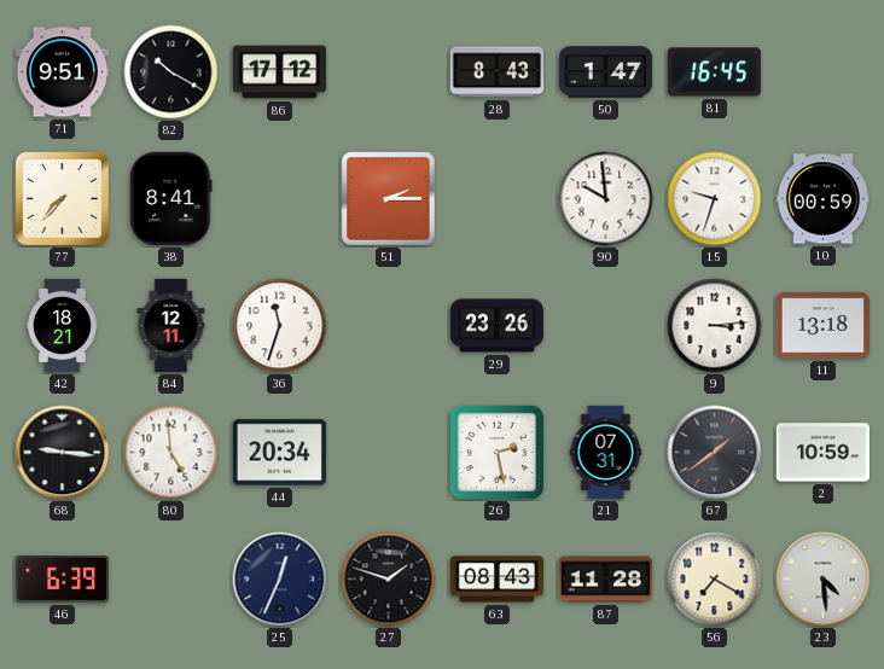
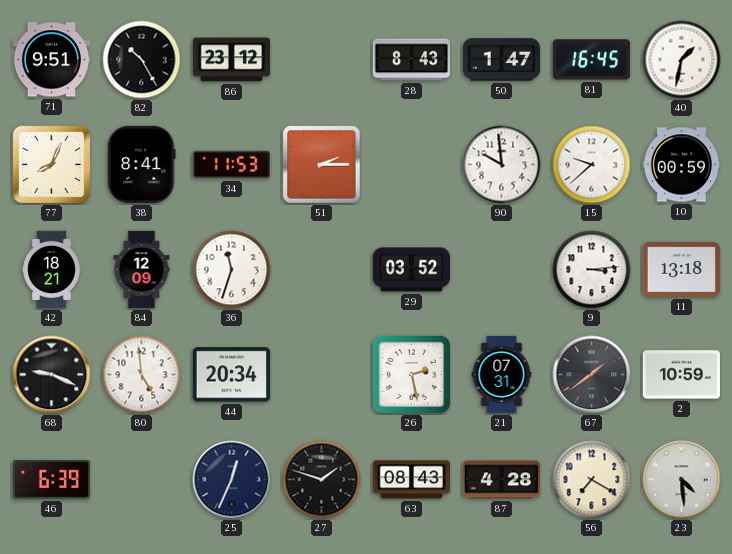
82: 10:20 -> 10:25 (142, 60)
86: 17:12 -> 23:12 (232, 60)
40: none -> 1:32 (682, 60)
77: 7:37 -> 8:04 (52, 165)
34: none -> 11:53 (231, 165)
15: 9:33 -> 9:38 (592, 165)
84: 12:11 -> 12:09 (142, 270)
29: 23:26 -> 03:52 (411, 270)
68: 9:16 -> 9:19 (52, 375)
87: 11:28 -> 4:28 (501, 480)
